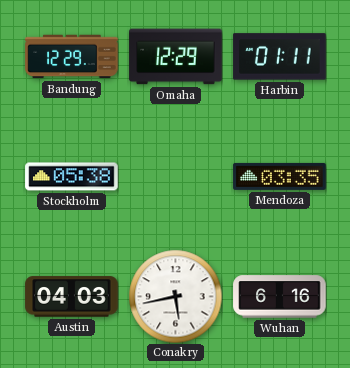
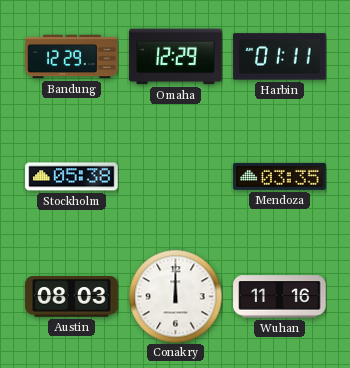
Austin: 04:03 -> 08:03 (72, 297)
Conakry: 5:43 -> 12:00 (175, 296)
Wuhan: 6:16 -> 11:16 (280, 297)
